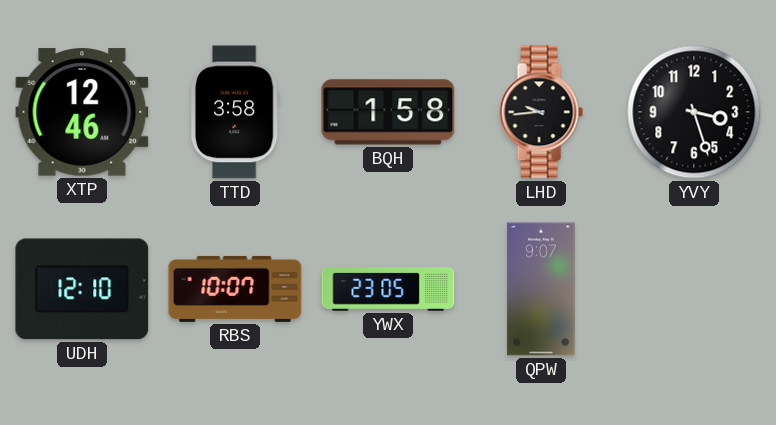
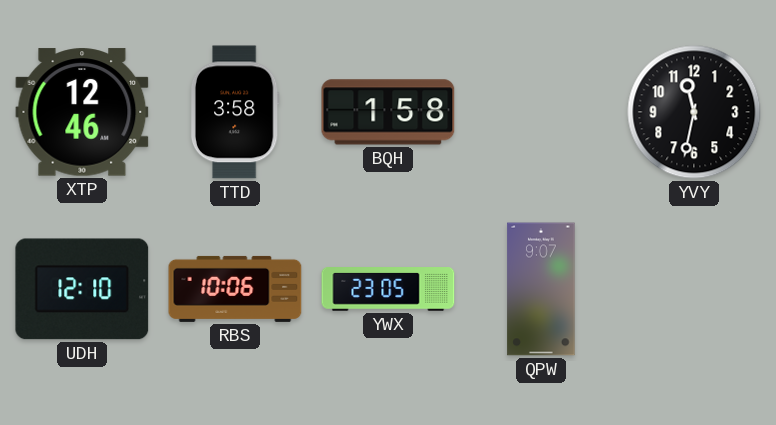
LHD: 9:44 -> none (541, 112)
YVY: 3:27 -> 11:32 (694, 112)
RBS: 10:07 -> 10:06 (235, 289)
